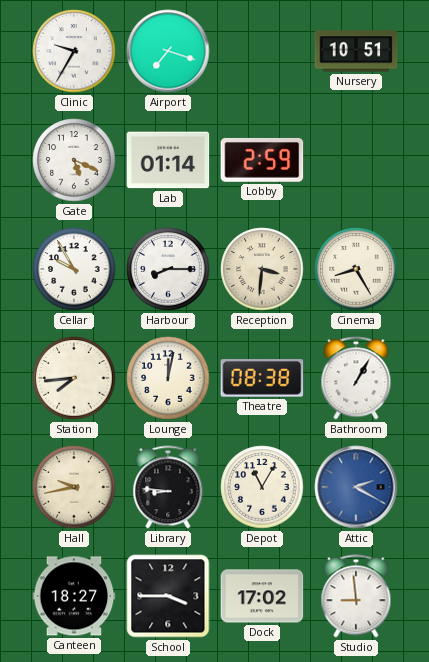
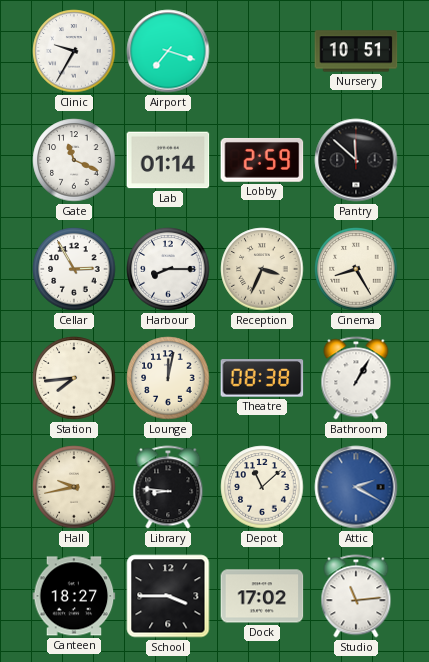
Gate: 5:19 -> 11:19 (74, 160)
Pantry: none -> 11:52 (356, 160)
Cellar: 9:55 -> 2:55 (74, 269)
Reception: 3:31 -> 3:34 (262, 269)
Depot: 11:05 -> 11:08 (262, 487)
Studio: 8:59 -> 11:14 (356, 596)
